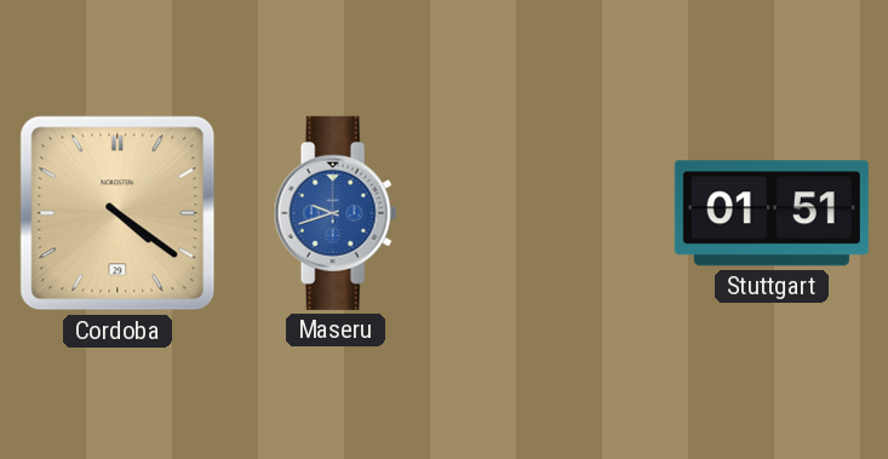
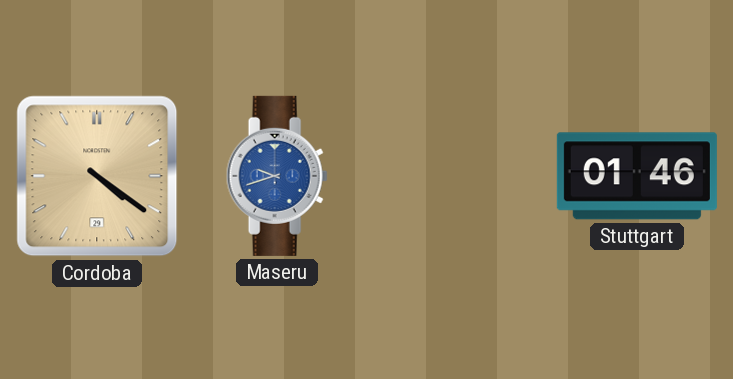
Stuttgart: 01:51 -> 01:46 (637, 176)
